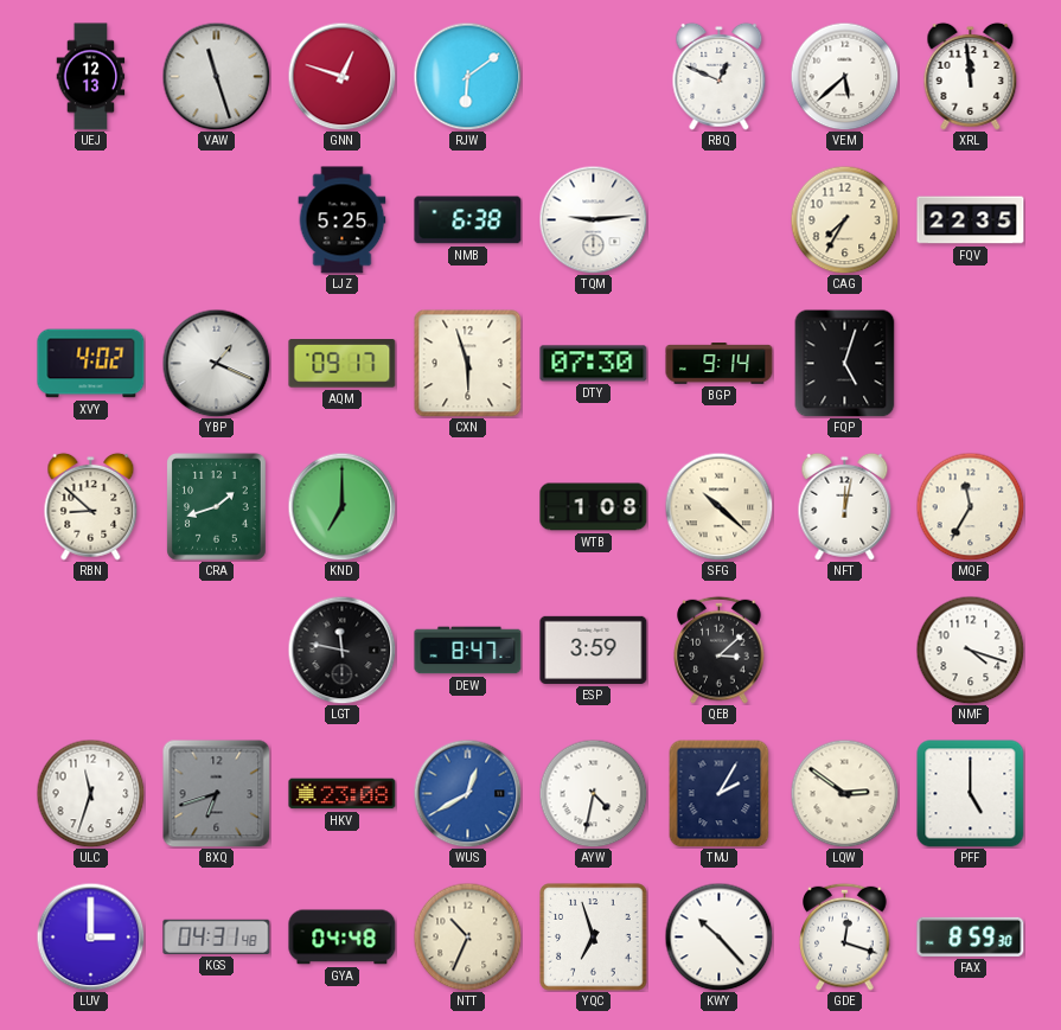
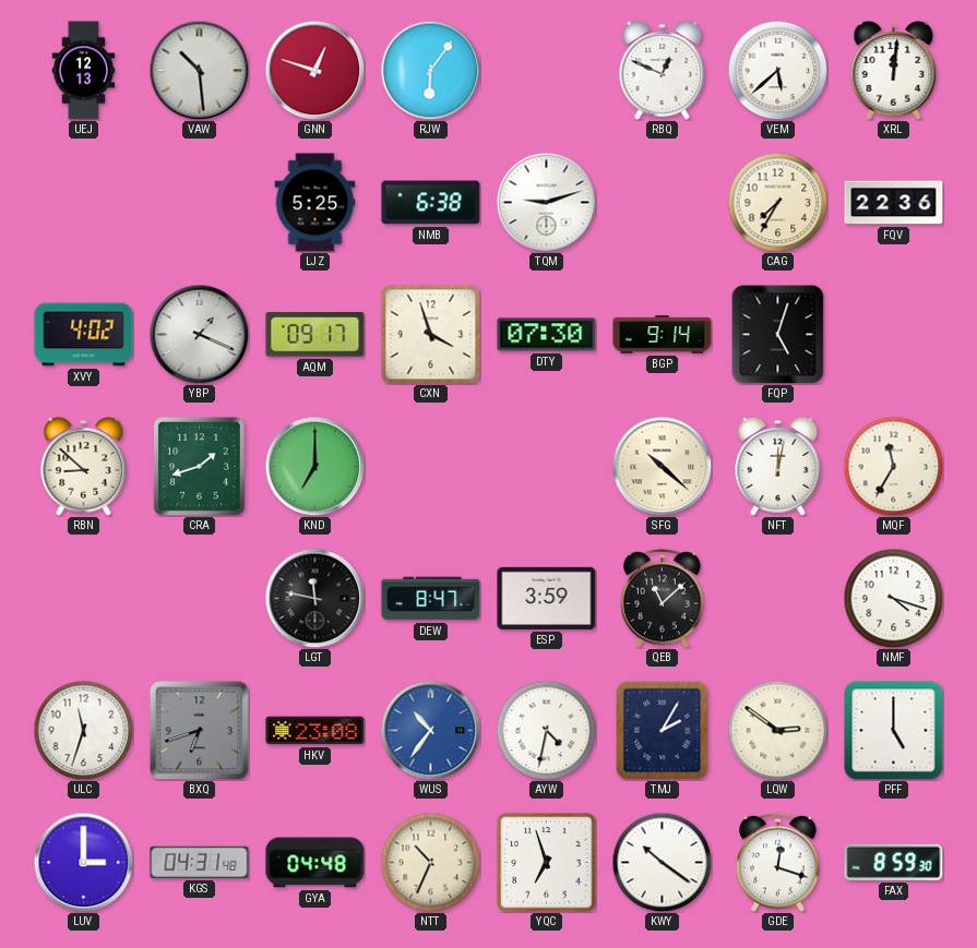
VAW: 11:27 -> 10:29 (199, 70)
RJW: 6:09 -> 6:06 (430, 70)
XRL: 11:59 -> 12:01 (894, 70)
TQM: 9:14 -> 9:12 (546, 202)
FQV: 22:35 -> 22:36 (894, 203)
CXN: 5:57 -> 3:57 (431, 335)
WTB: 1:08 -> none (594, 507)
QEB: 3:08 -> 11:08 (663, 598)
WUS: 12:40 -> 10:36 (430, 730)
KWY: 10:23 -> 10:21 (662, 862)
